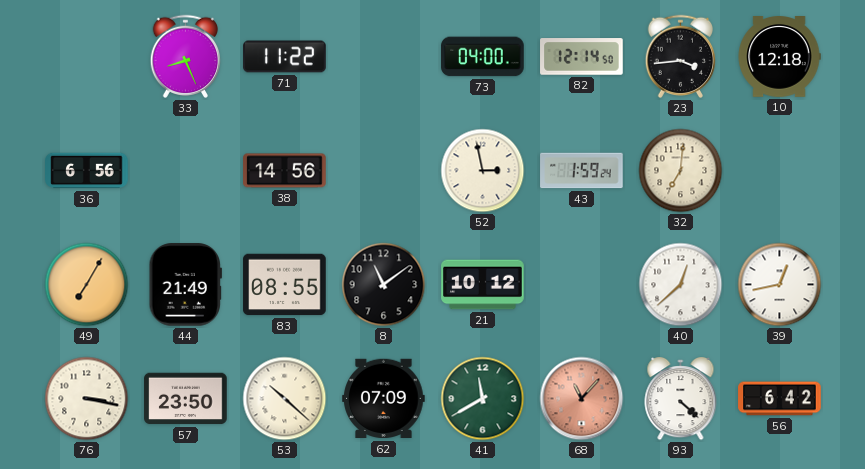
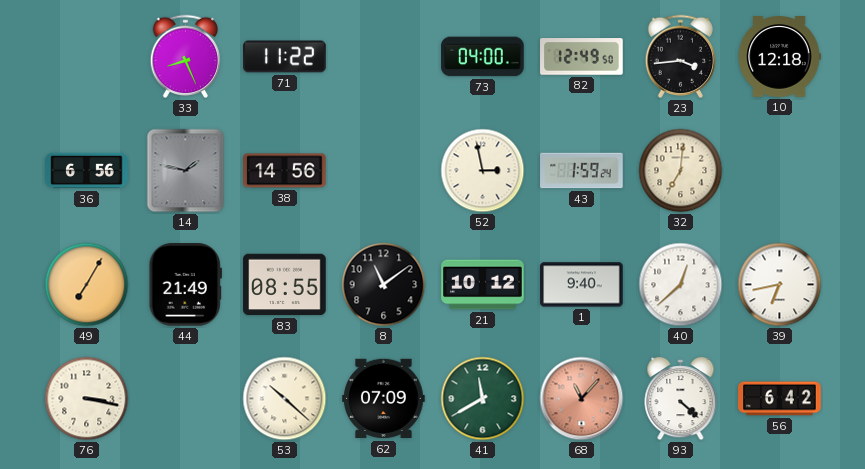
82: 12:14 -> 12:49 (582, 57)
14: none -> 1:47 (186, 171)
1: none -> 9:40 (582, 285)
39: 12:43 -> 6:43 (780, 285)
57: 23:50 -> none (186, 399)
